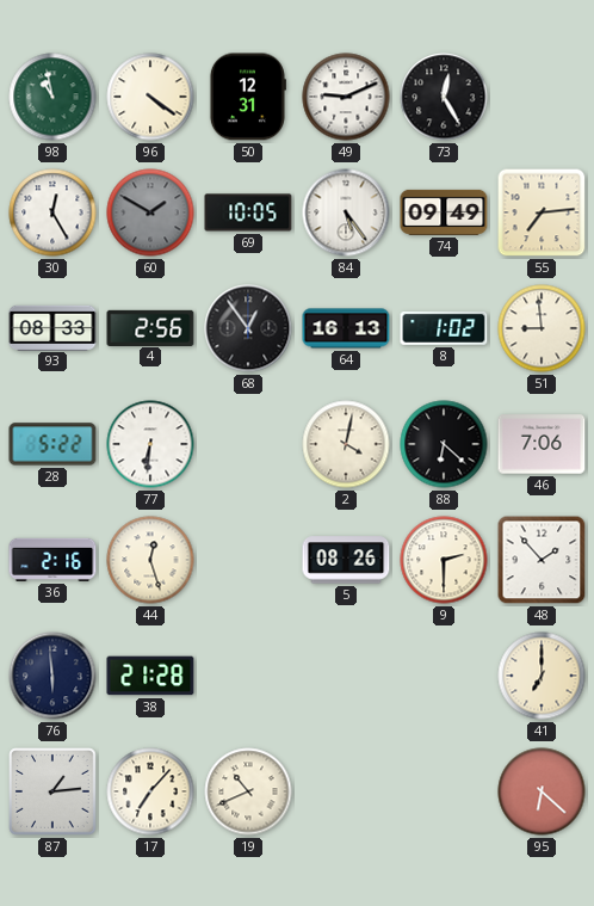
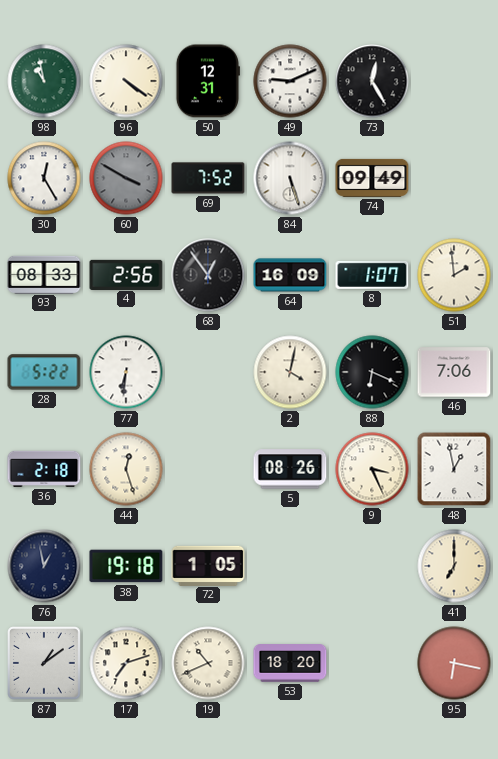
60: 1:50 -> 3:50 (126, 178)
69: 10:05 -> 7:52 (208, 178)
84: 5:24 -> 5:27 (290, 178)
55: 7:14 -> none (542, 212)
64: 16:13 -> 16:09 (290, 275)
8: 1:02 -> 1:07 (372, 275)
51: 8:59 -> 1:59 (454, 275)
88: 6:22 -> 6:19 (372, 372)
36: 2:16 -> 2:18 (44, 469)
9: 2:30 -> 3:26 (372, 469)
48: 1:53 -> 12:58 (454, 469)
76: 5:59 -> 12:58 (44, 566)
38: 21:28 -> 19:18 (126, 566)
72: none -> 1:05 (208, 565)
87: 1:14 -> 1:09 (44, 663)
17: 7:07 -> 7:12 (126, 663)
53: none -> 18:20 (290, 663)
95: 6:22 -> 6:17 (454, 663)
